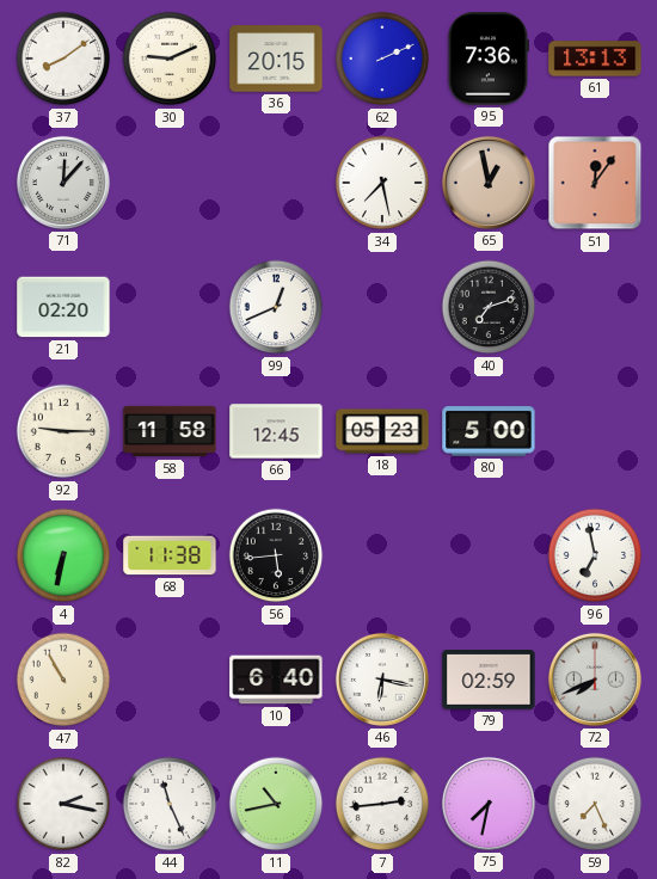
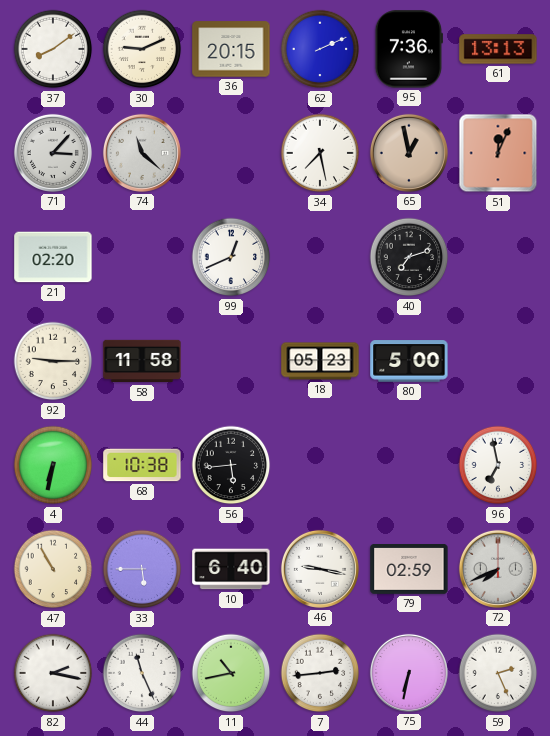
71: 12:07 -> 3:07 (53, 153)
74: none -> 11:22 (142, 153)
51: 12:06 -> 12:04 (498, 153)
66: 12:45 -> none (276, 431)
68: 11:38 -> 10:38 (142, 465)
33: none -> 5:45 (142, 569)
46: 6:17 -> 9:17 (320, 569)
75: 7:32 -> 6:32 (409, 673)
59: 7:26 -> 2:26 (498, 673)
